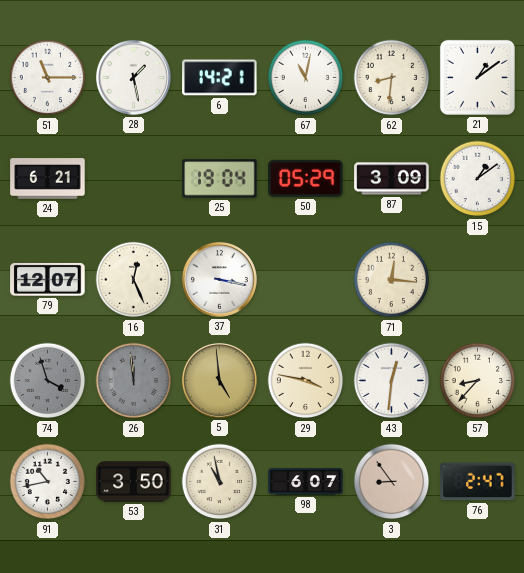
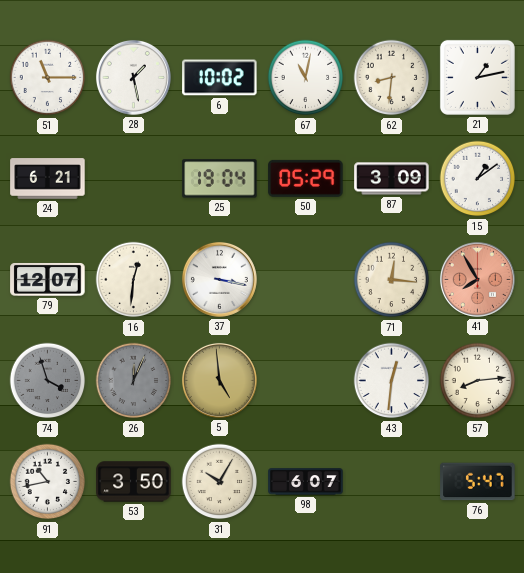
6: 14:21 -> 10:02 (220, 78)
21: 1:09 -> 1:13 (477, 77)
16: 12:26 -> 12:31 (134, 280)
41: none -> 7:55 (477, 279)
26: 11:59 -> 12:04 (134, 381)
29: 3:47 -> none (306, 381)
57: 8:37 -> 8:14 (478, 381)
31: 10:58 -> 10:05 (220, 482)
3: 8:54 -> none (392, 482)
76: 2:47 -> 5:47 (478, 482)
